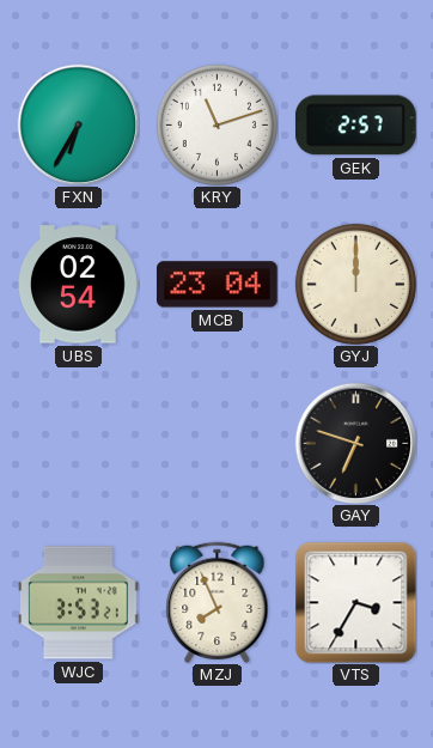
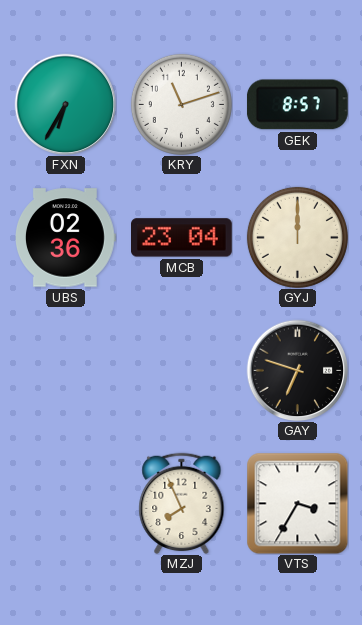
GEK: 2:57 -> 8:57 (297, 105)
UBS: 02:54 -> 02:36 (66, 238)
WJC: 3:53 -> none (79, 603)
